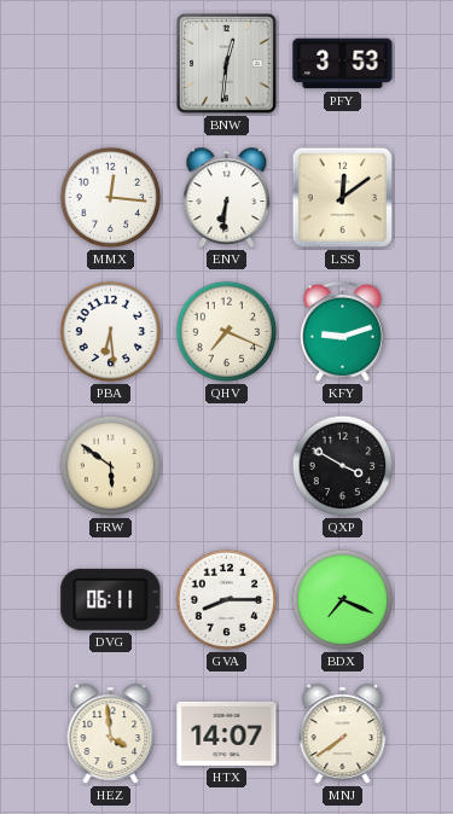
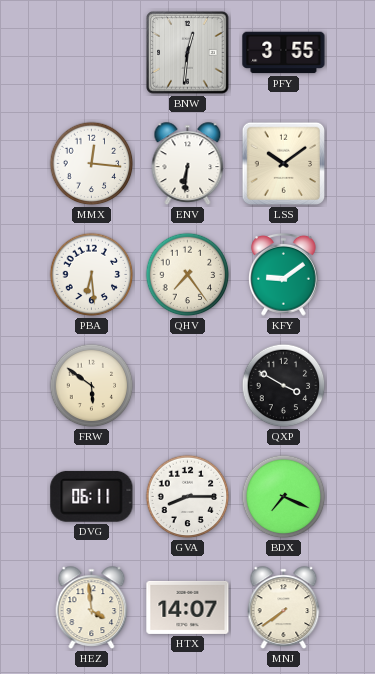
PFY: 3:53 -> 3:55 (284, 53)
LSS: 12:09 -> 10:09 (284, 164)
QHV: 7:19 -> 7:24 (188, 275)
KFY: 9:12 -> 9:09 (284, 274)
